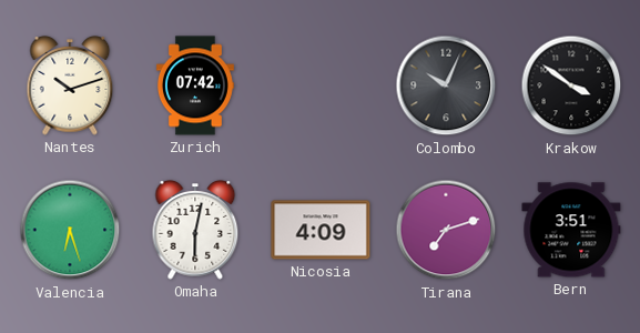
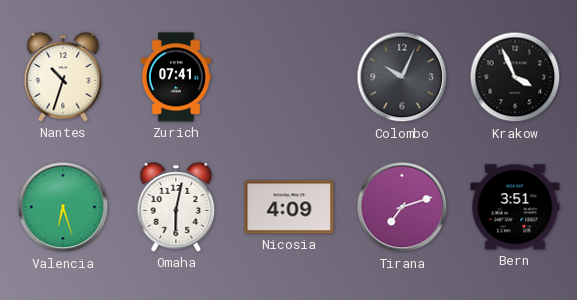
Nantes: 10:12 -> 10:33 (63, 78)
Zurich: 07:42 -> 07:41 (176, 77)
Krakow: 3:51 -> 3:56 (515, 77)
